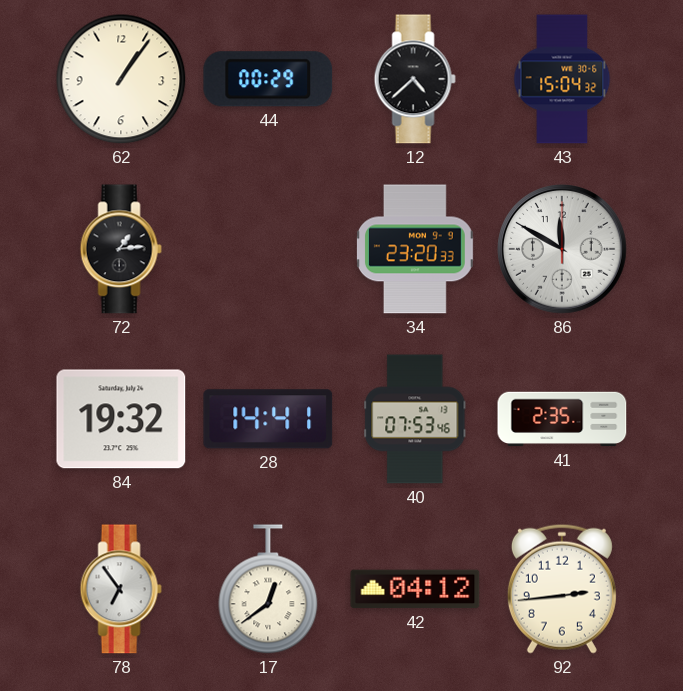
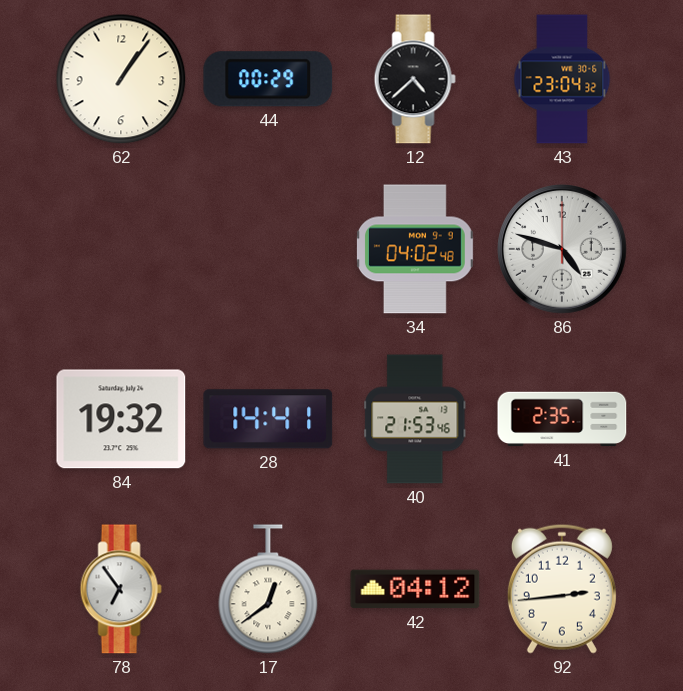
43: 15:04 -> 23:04 (562, 79)
72: 1:14 -> none (121, 249)
34: 23:20 -> 04:02 (416, 249)
86: 11:50 -> 4:48 (562, 249)
40: 07:53 -> 21:53 (415, 419)
